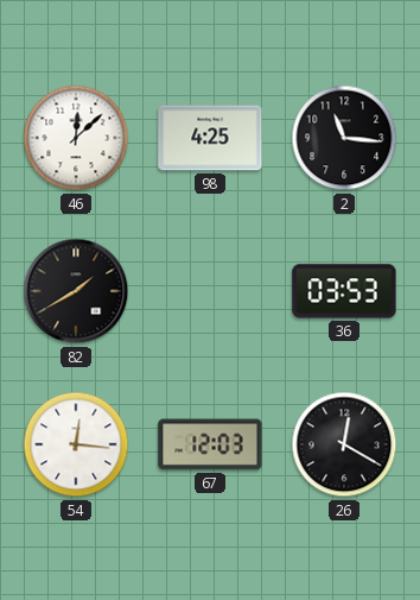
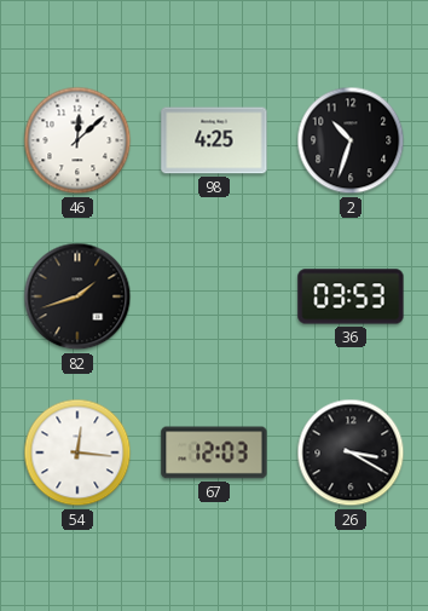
2: 11:16 -> 10:33 (351, 140)
82: 1:40 -> 1:42 (77, 296)
26: 12:20 -> 3:20 (351, 453)
